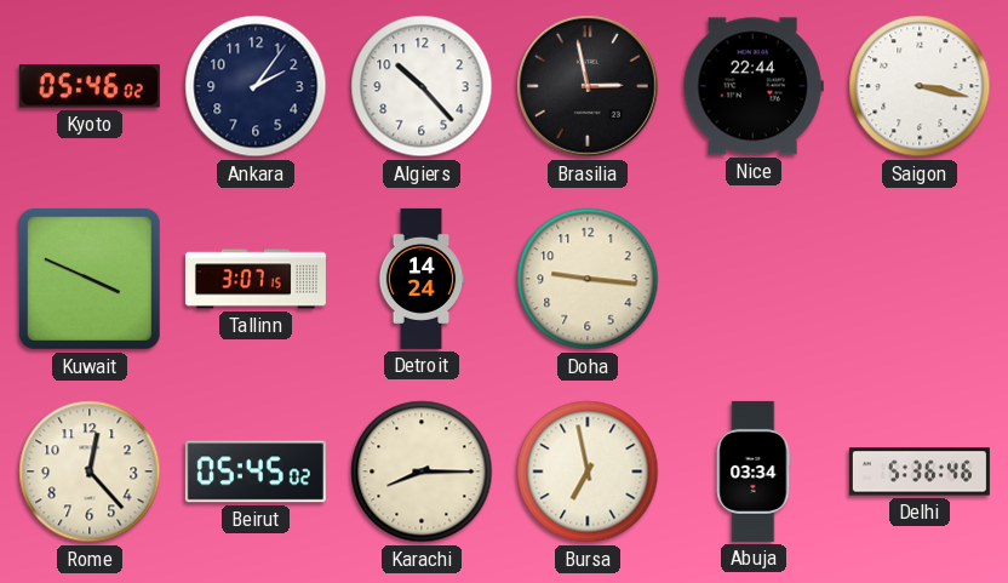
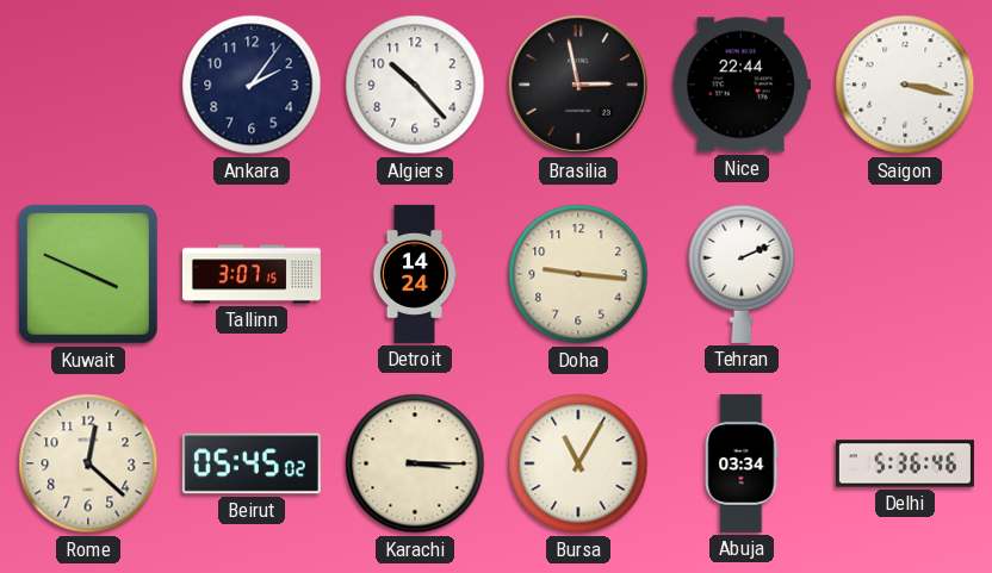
Kyoto: 05:46 -> none (90, 86)
Tehran: none -> 2:11 (742, 274)
Rome: 12:23 -> 12:22 (88, 463)
Karachi: 8:15 -> 3:15 (415, 463)
Bursa: 6:58 -> 11:05 (578, 463)
